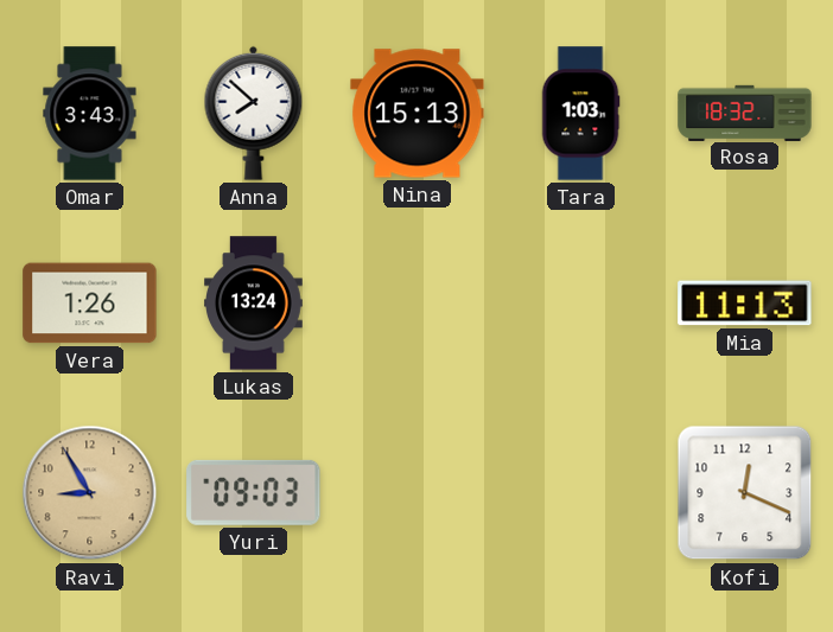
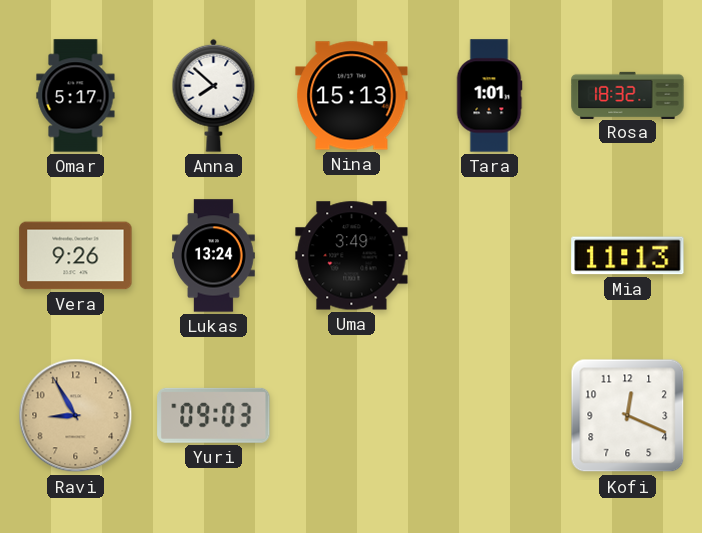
Omar: 3:43 -> 5:17 (76, 96)
Tara: 1:03 -> 1:01 (489, 96)
Vera: 1:26 -> 9:26 (76, 256)
Uma: none -> 3:49 (352, 256)
